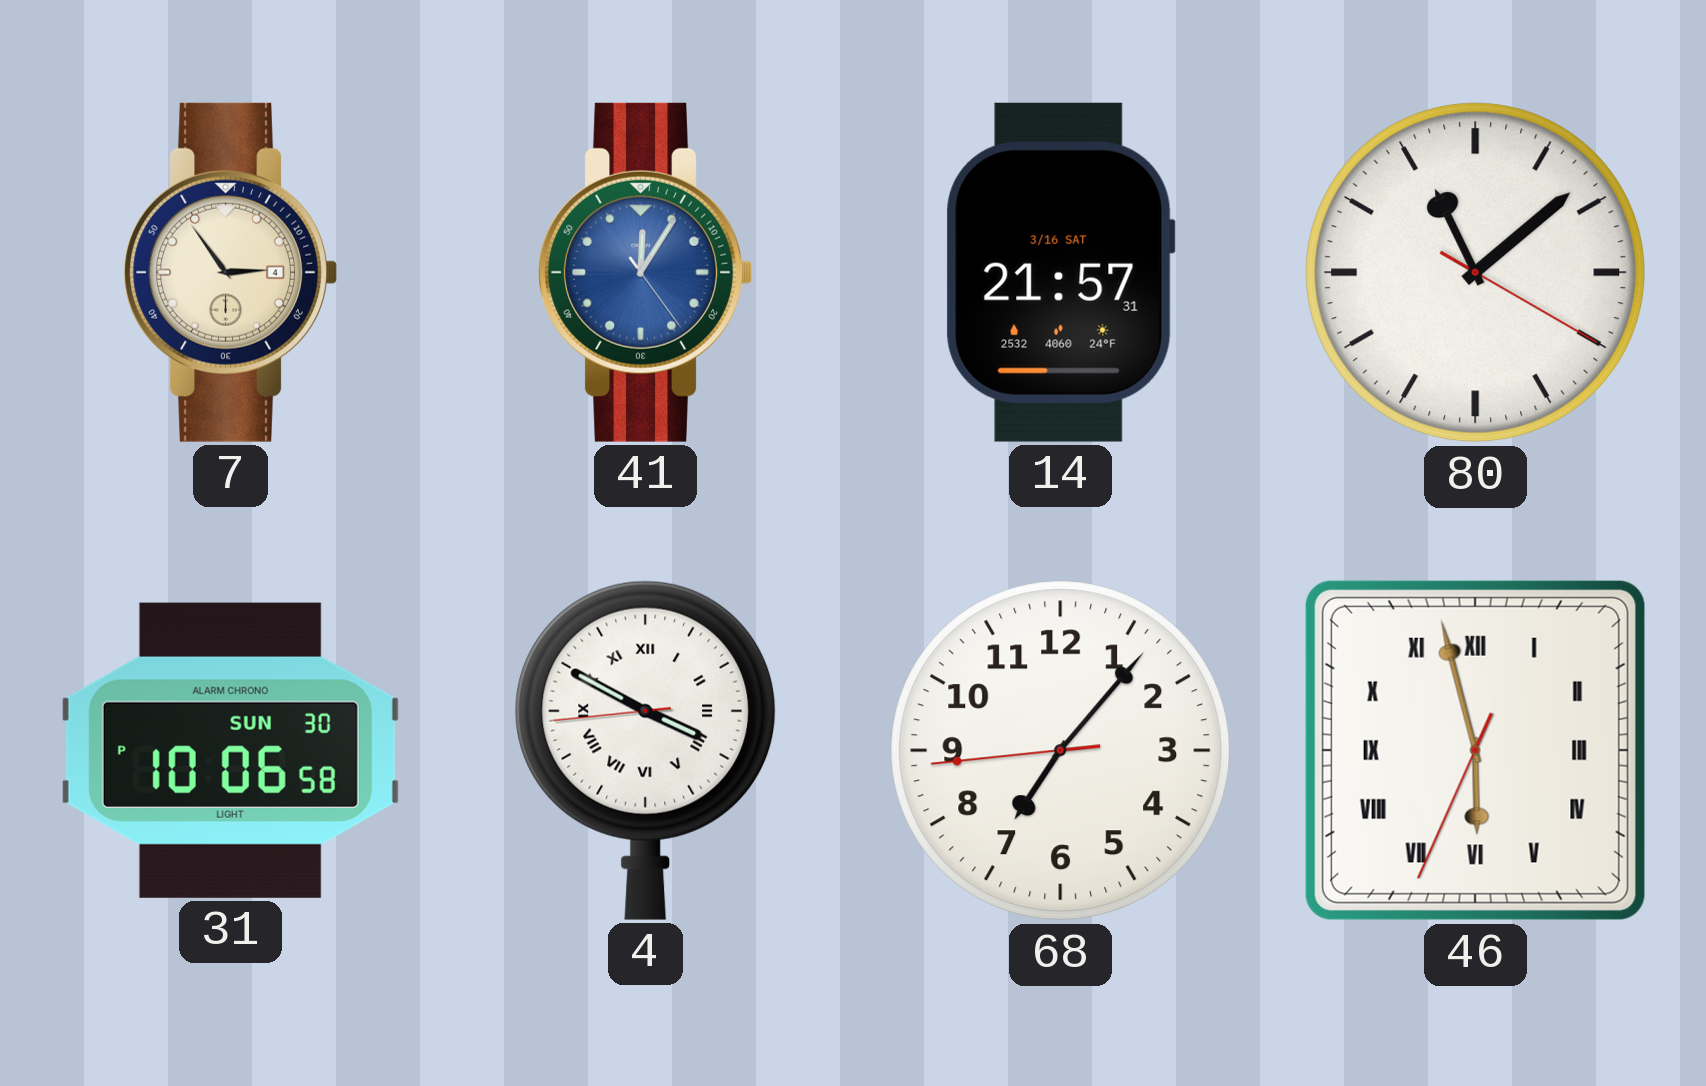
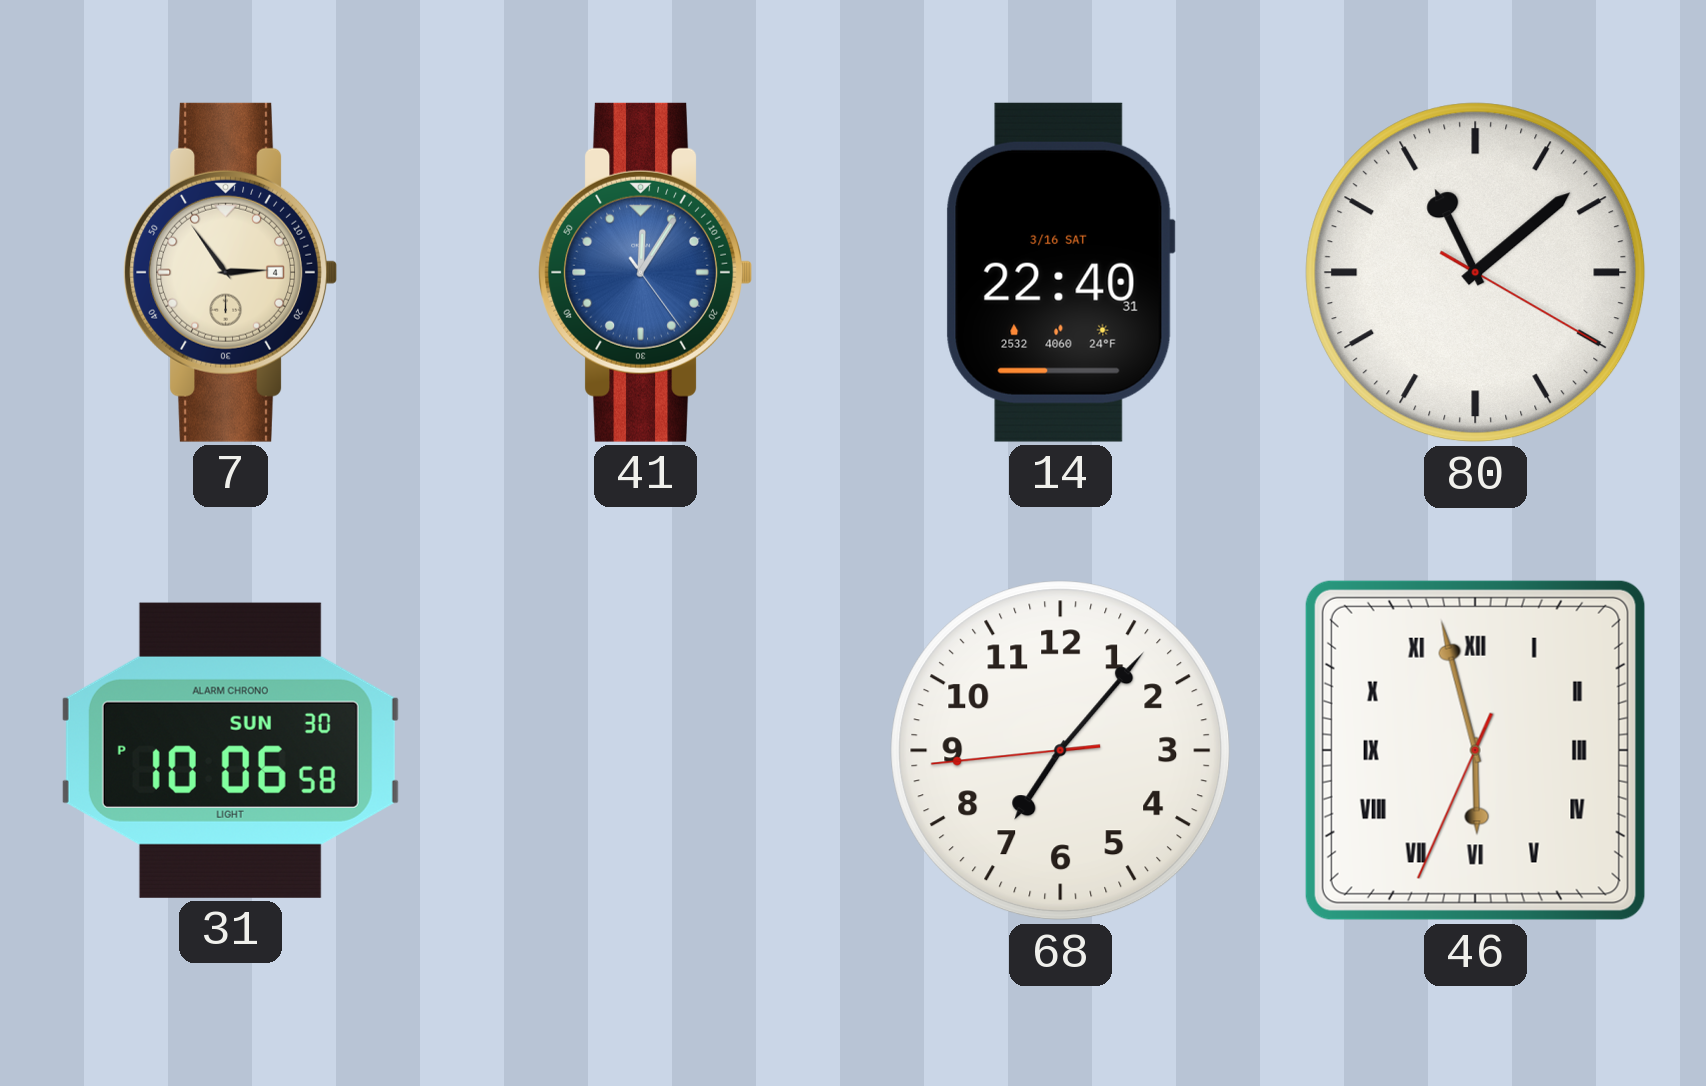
14: 21:57 -> 22:40 (1060, 272)
4: 3:49 -> none (646, 750)
